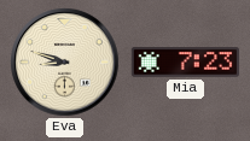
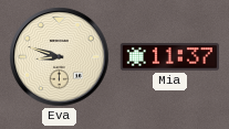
Mia: 7:23 -> 11:37 (169, 57)
